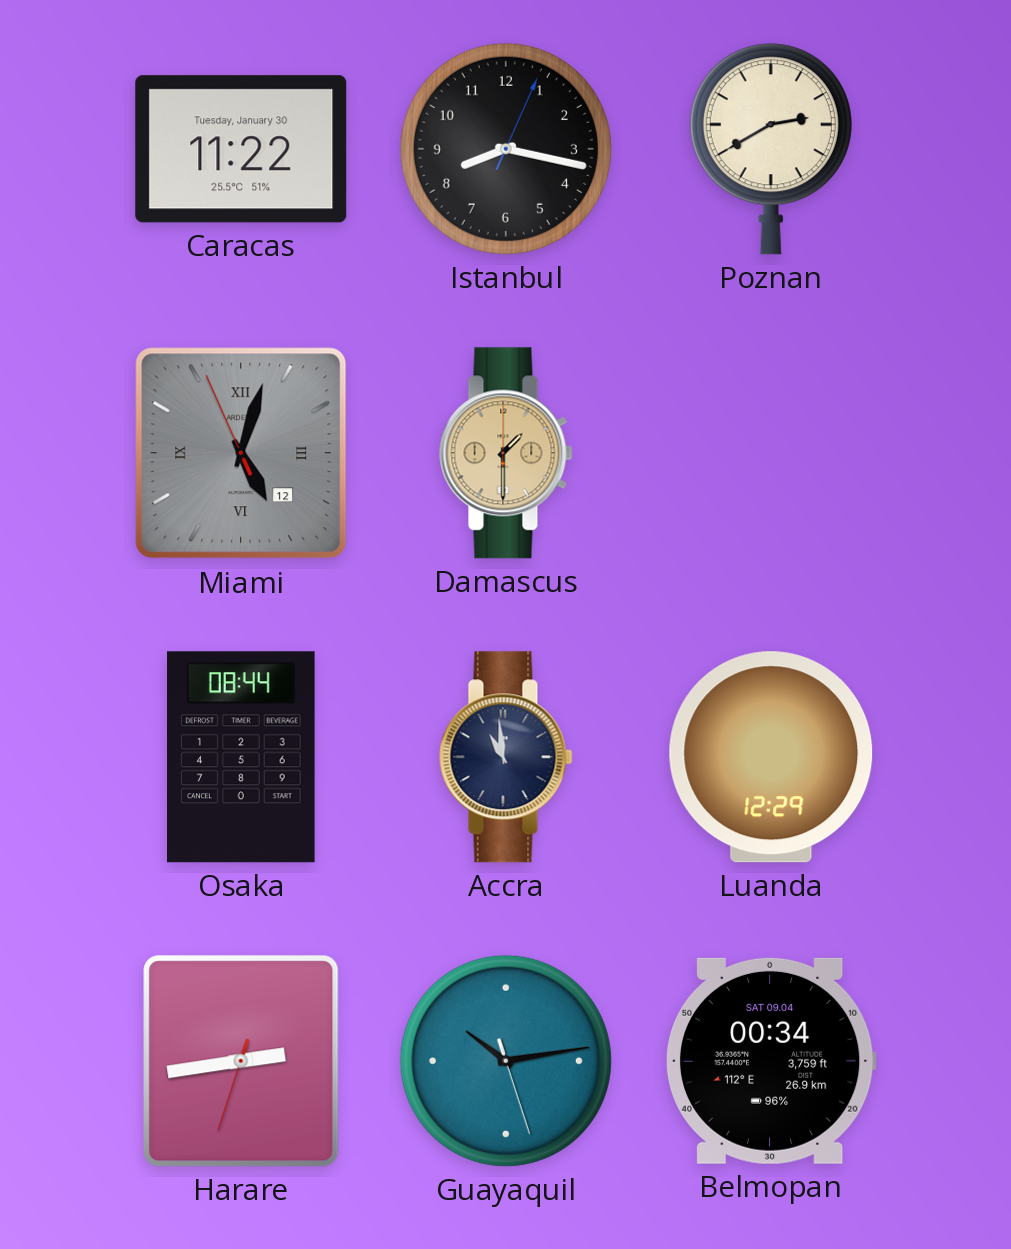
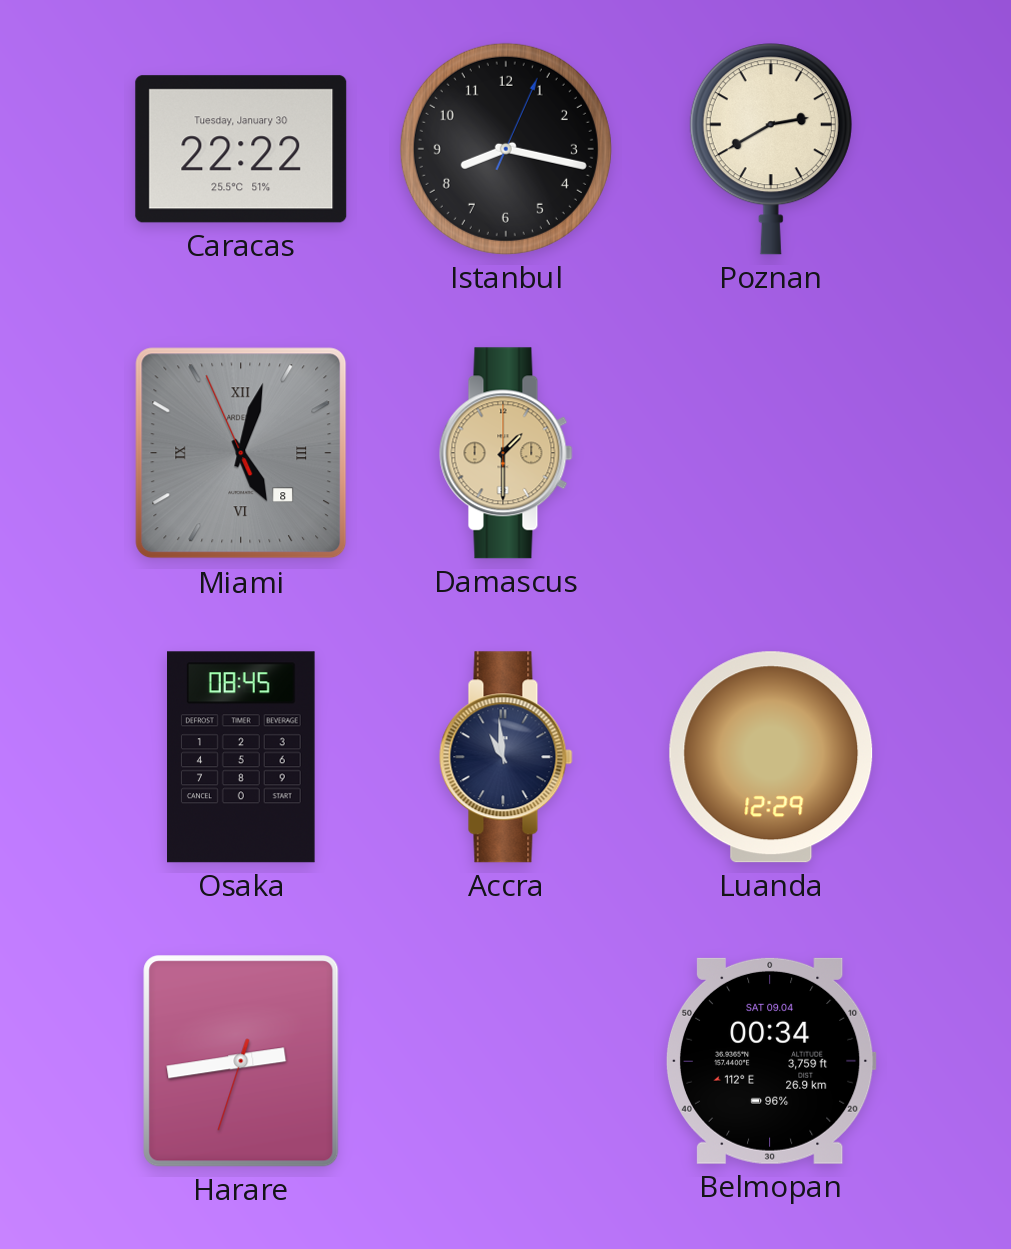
Caracas: 11:22 -> 22:22 (241, 149)
Miami date: 12 -> 8 (241, 453)
Osaka: 08:44 -> 08:45 (242, 757)
Guayaquil: 10:13 -> none (506, 1061)
